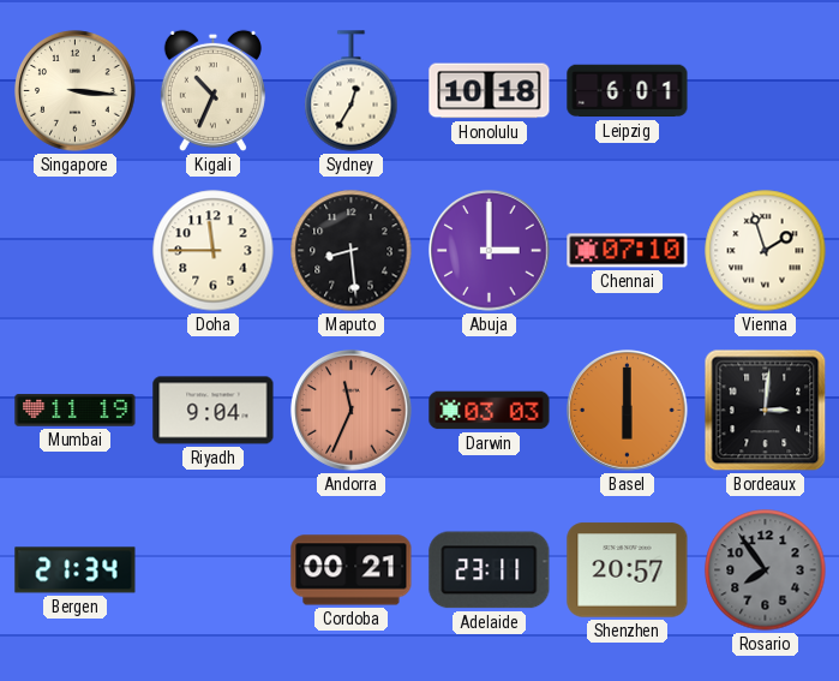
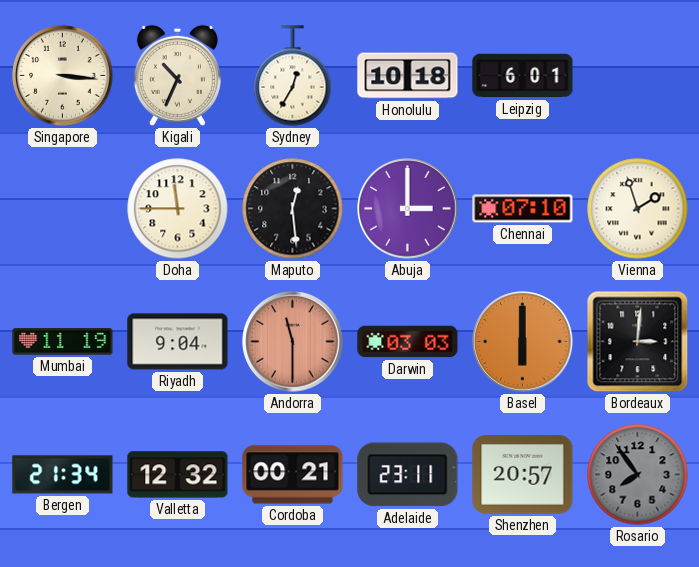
Maputo: 8:29 -> 12:29 (293, 209)
Andorra: 11:34 -> 11:30 (293, 342)
Valletta: none -> 12:32 (178, 475)
